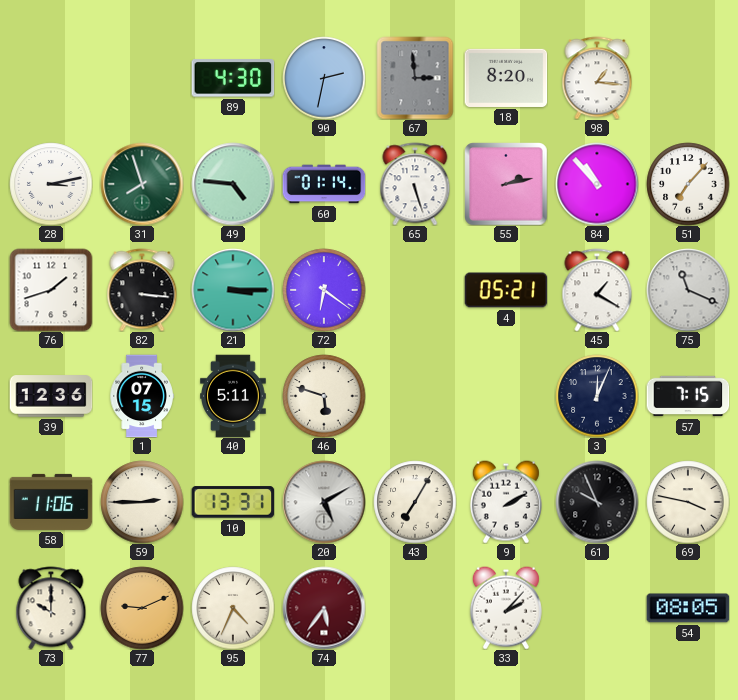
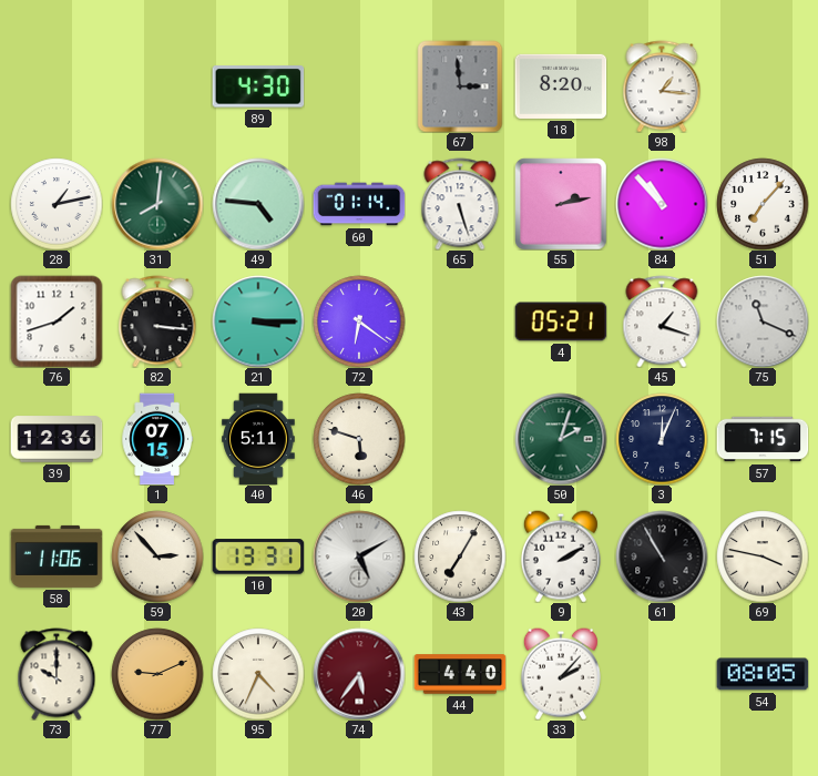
90: 2:32 -> none (324, 78)
28: 3:13 -> 1:13 (57, 204)
31: 7:57 -> 8:01 (157, 204)
45: 1:20 -> 1:18 (662, 321)
50: none -> 2:03 (561, 439)
59: 2:45 -> 2:53 (157, 557)
61: 9:56 -> 10:55 (662, 557)
44: none -> 4:40 (460, 674)
